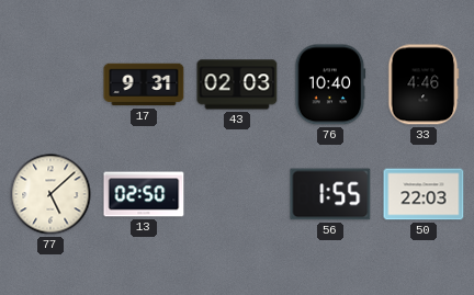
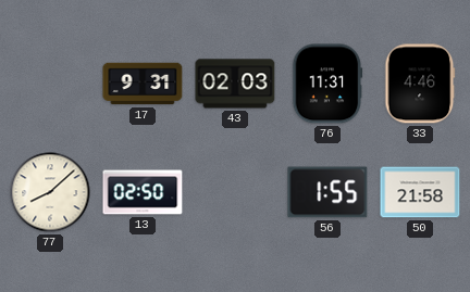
76: 10:40 -> 11:31 (327, 84)
77: 5:08 -> 8:08 (50, 192)
50: 22:03 -> 21:58 (420, 192)
